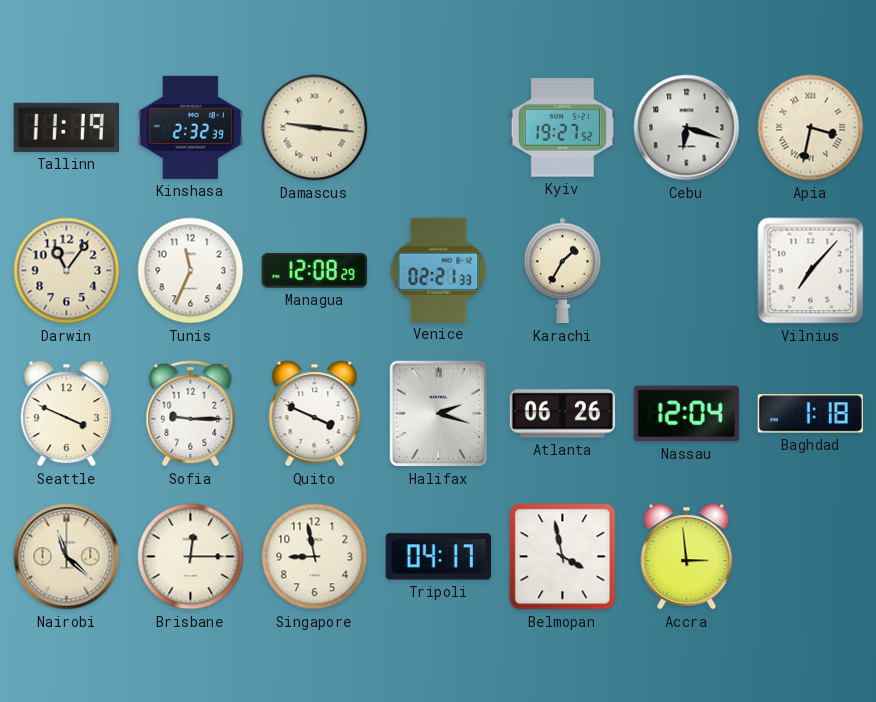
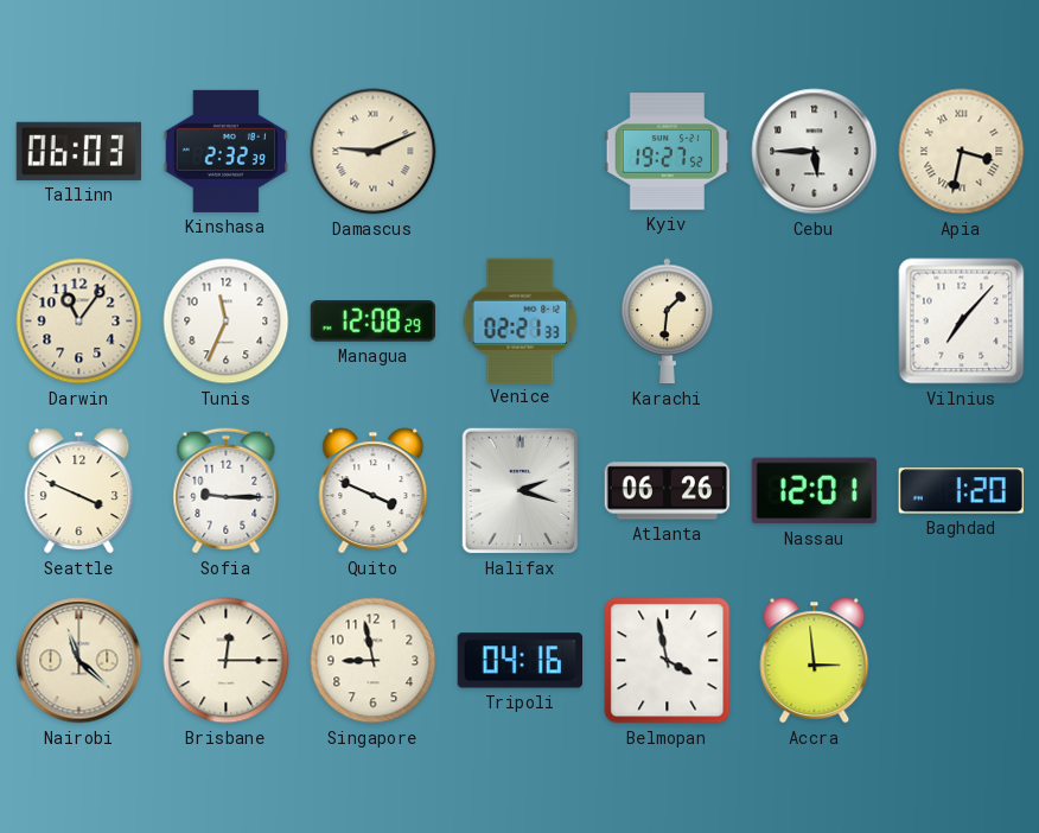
Tallinn: 11:19 -> 06:03 (78, 151)
Damascus: 9:16 -> 9:11 (374, 152)
Cebu: 6:18 -> 5:45 (815, 152)
Karachi: 1:35 -> 1:31 (668, 322)
Nassau: 12:04 -> 12:01 (814, 491)
Baghdad: 1:18 -> 1:20 (961, 491)
Tripoli: 04:17 -> 04:16 (519, 661)
